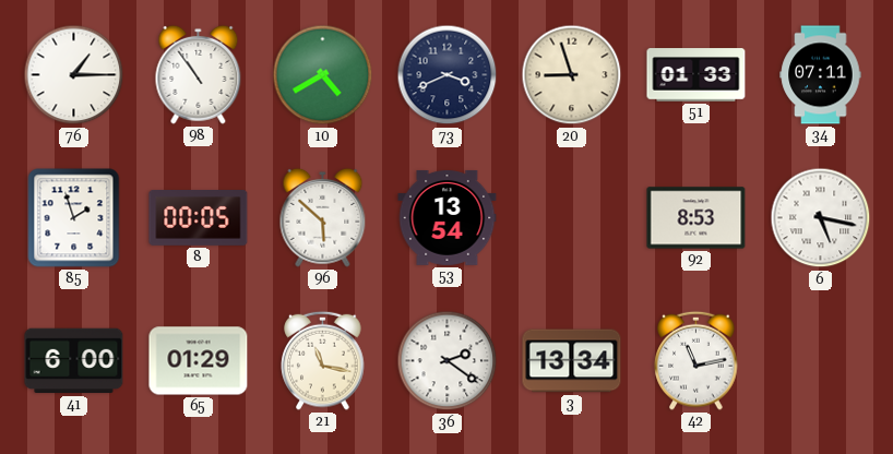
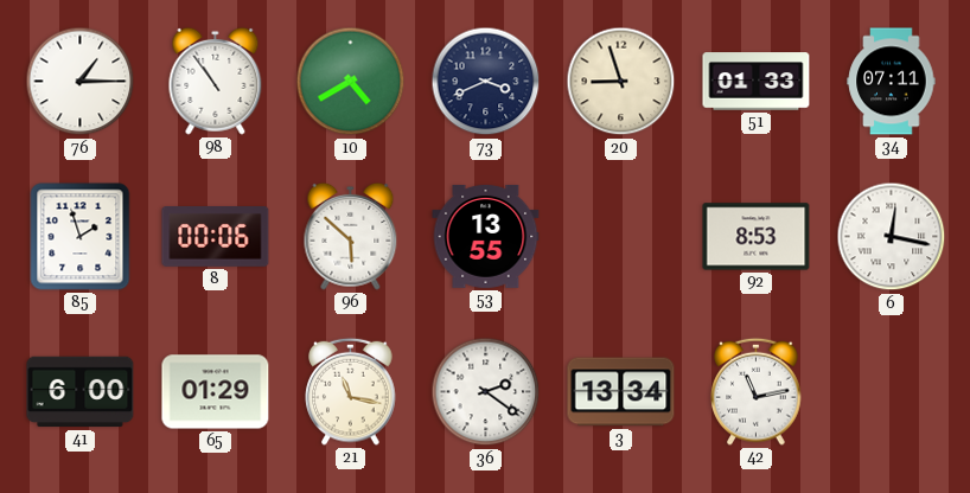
8: 00:05 -> 00:06 (216, 237)
53: 13:54 -> 13:55 (486, 236)
6: 5:17 -> 12:17 (892, 237)
